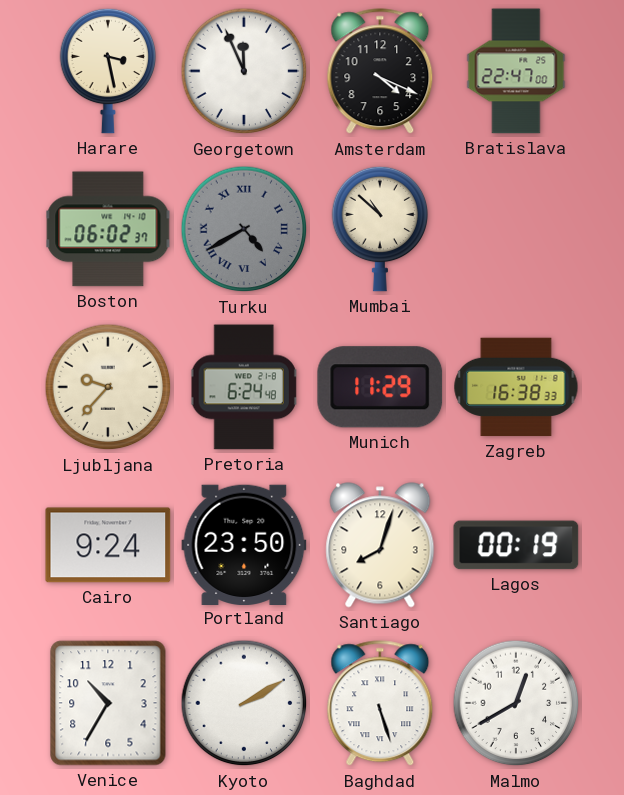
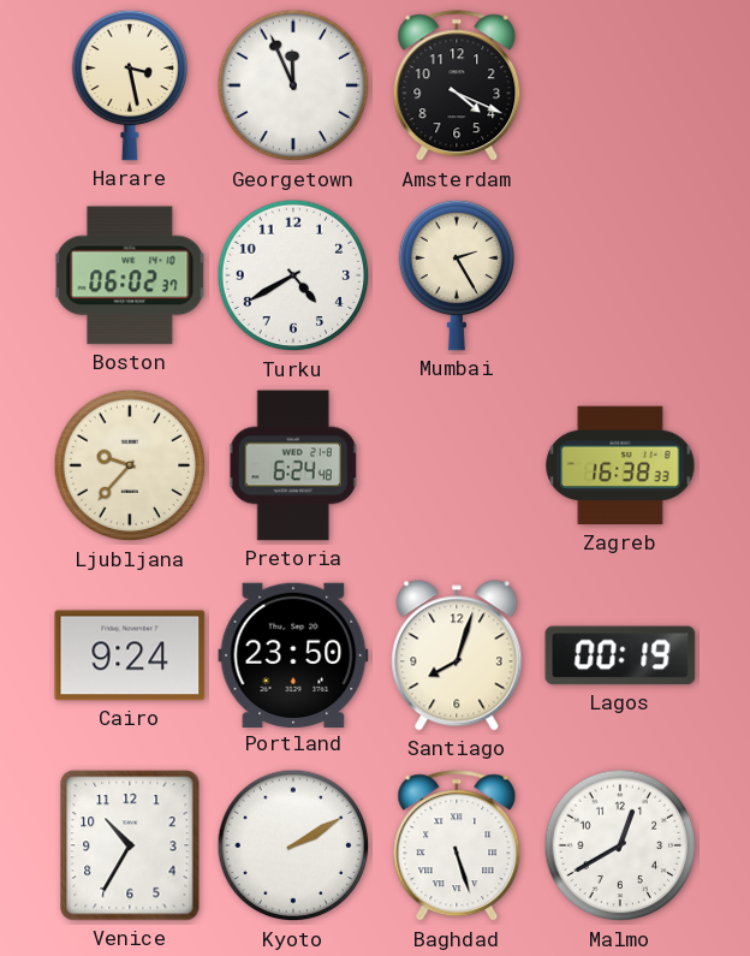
Bratislava: 22:47 -> none (516, 71)
Turku dial: grey -> white (293, 275)
Turku numerals: Roman -> Arabic (293, 275)
Mumbai: 10:52 -> 2:25 (457, 275)
Munich: 11:29 -> none (380, 387)
